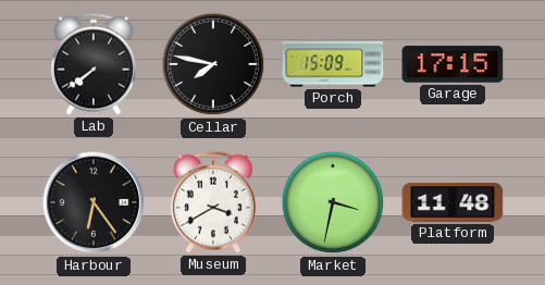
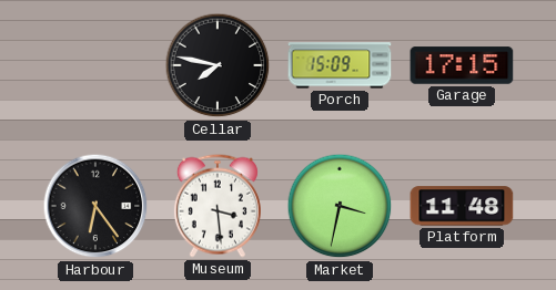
Lab: 7:39 -> none (94, 64)
Museum: 3:40 -> 3:29 (218, 206)
